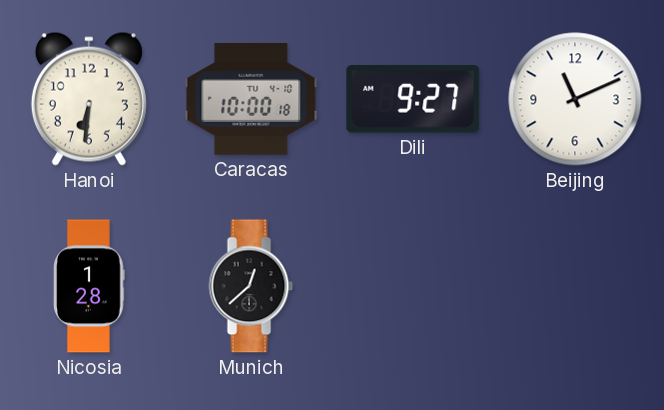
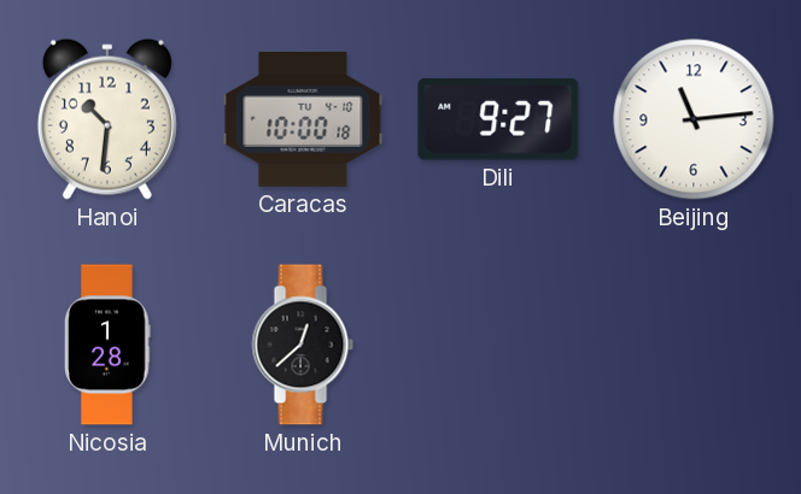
Hanoi: 6:31 -> 10:31 (107, 119)
Beijing: 11:11 -> 11:14 (694, 119)
